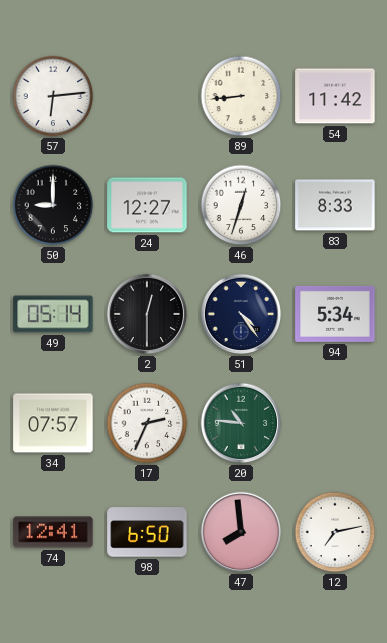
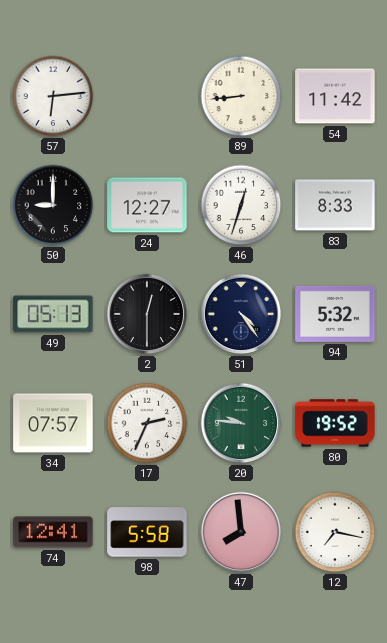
49: 05:14 -> 05:13 (53, 314)
94: 5:34 -> 5:32 (335, 314)
20: 10:46 -> 9:46 (241, 423)
80: none -> 19:52 (335, 423)
98: 6:50 -> 5:58 (147, 532)
12: 7:13 -> 7:17 (335, 532)
